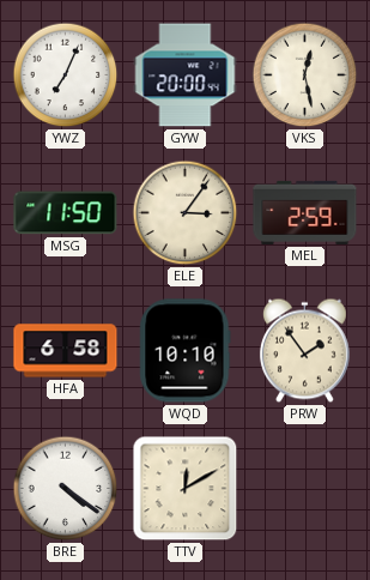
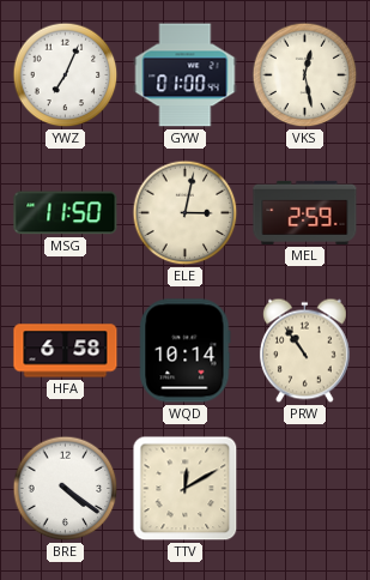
GYW: 20:00 -> 01:00 (186, 75)
ELE: 3:06 -> 3:02 (186, 213)
WQD: 10:10 -> 10:14 (186, 351)
PRW: 1:54 -> 10:54 (305, 351)
